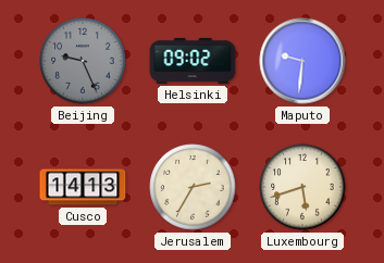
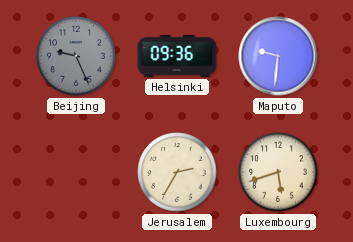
Helsinki: 09:02 -> 09:36 (177, 56)
Cusco: 14:13 -> none (83, 187)
